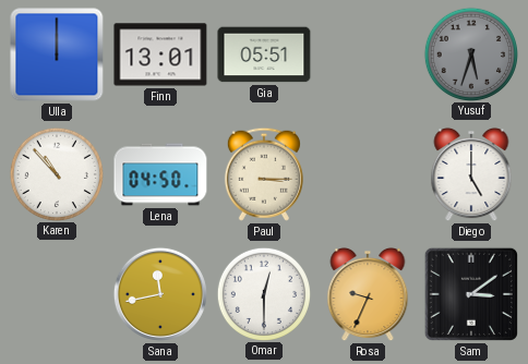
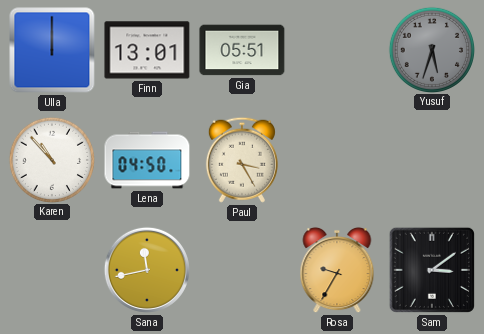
Paul: 3:15 -> 3:25 (242, 160)
Diego: 5:00 -> none (471, 174)
Omar: 12:30 -> none (263, 293)
Rosa: 9:34 -> 9:35 (337, 270)
